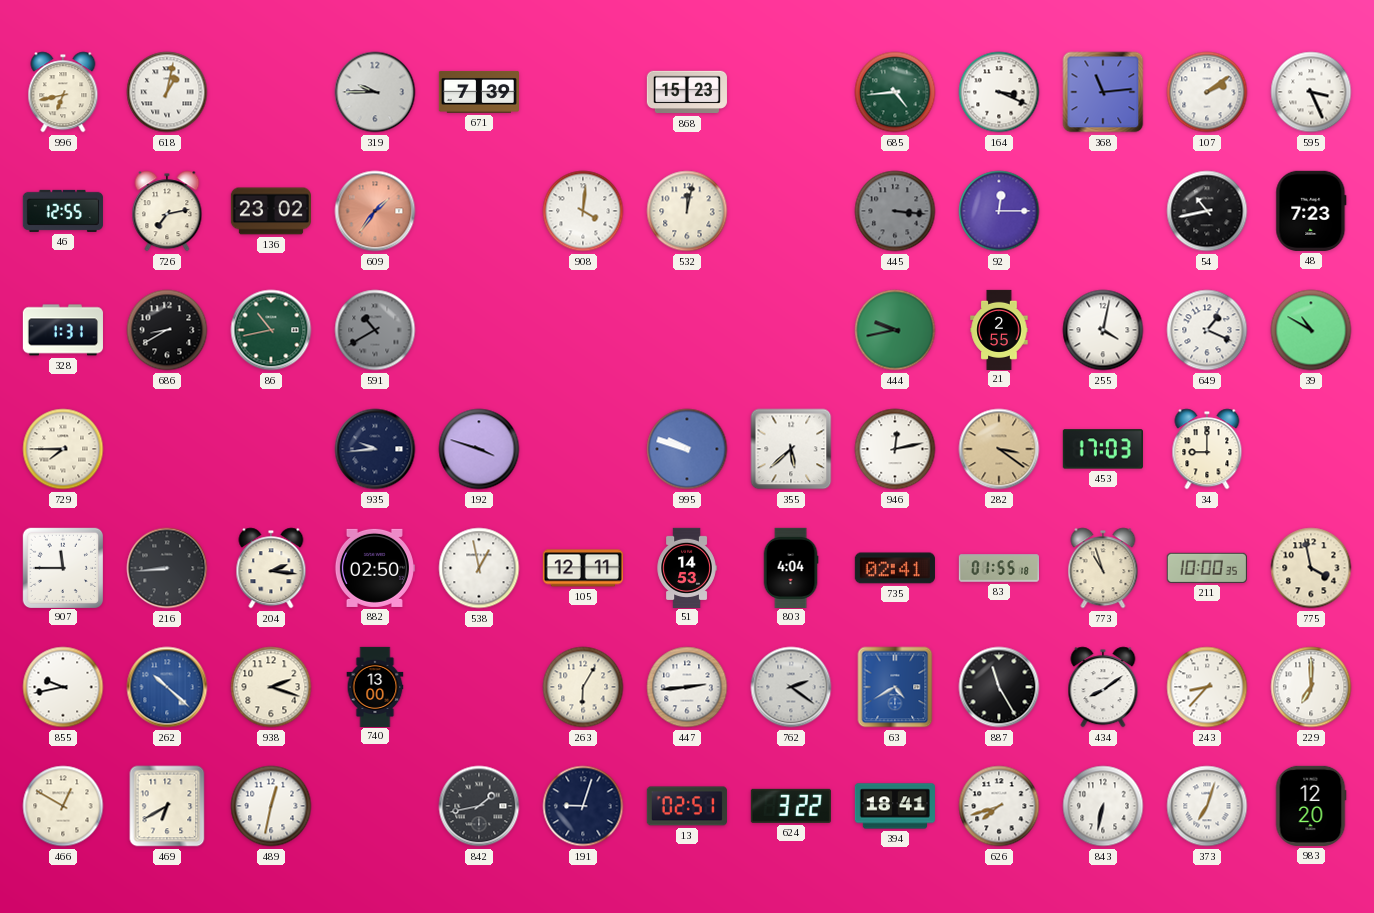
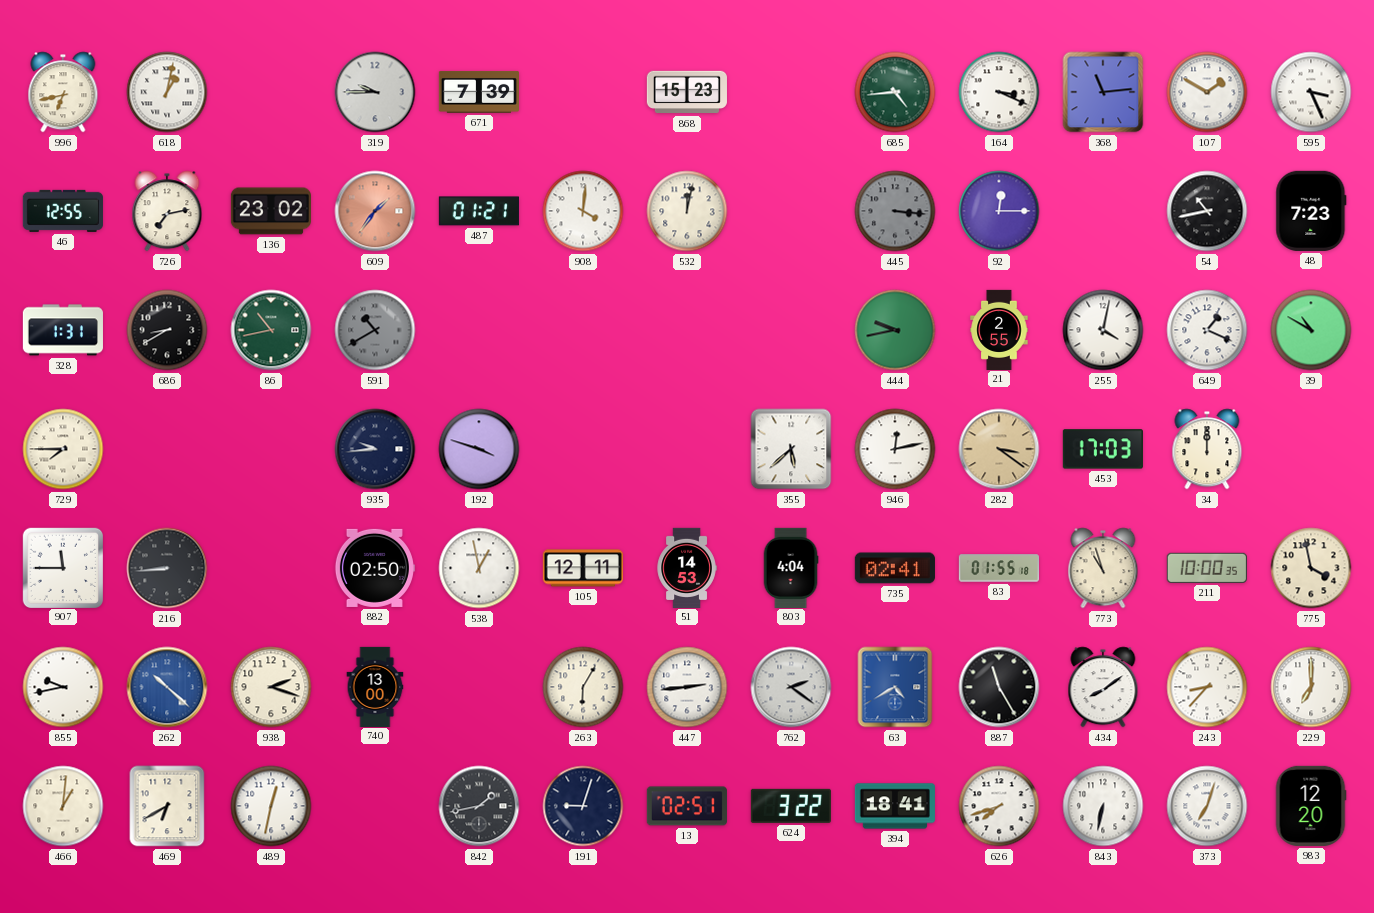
107: 2:09 -> 1:50 (1207, 92)
487: none -> 01:21 (479, 211)
995: 9:48 -> none (687, 449)
34: 9:00 -> 12:00 (1207, 449)
204: 2:16 -> none (271, 568)
466: 12:50 -> 1:01 (63, 806)
